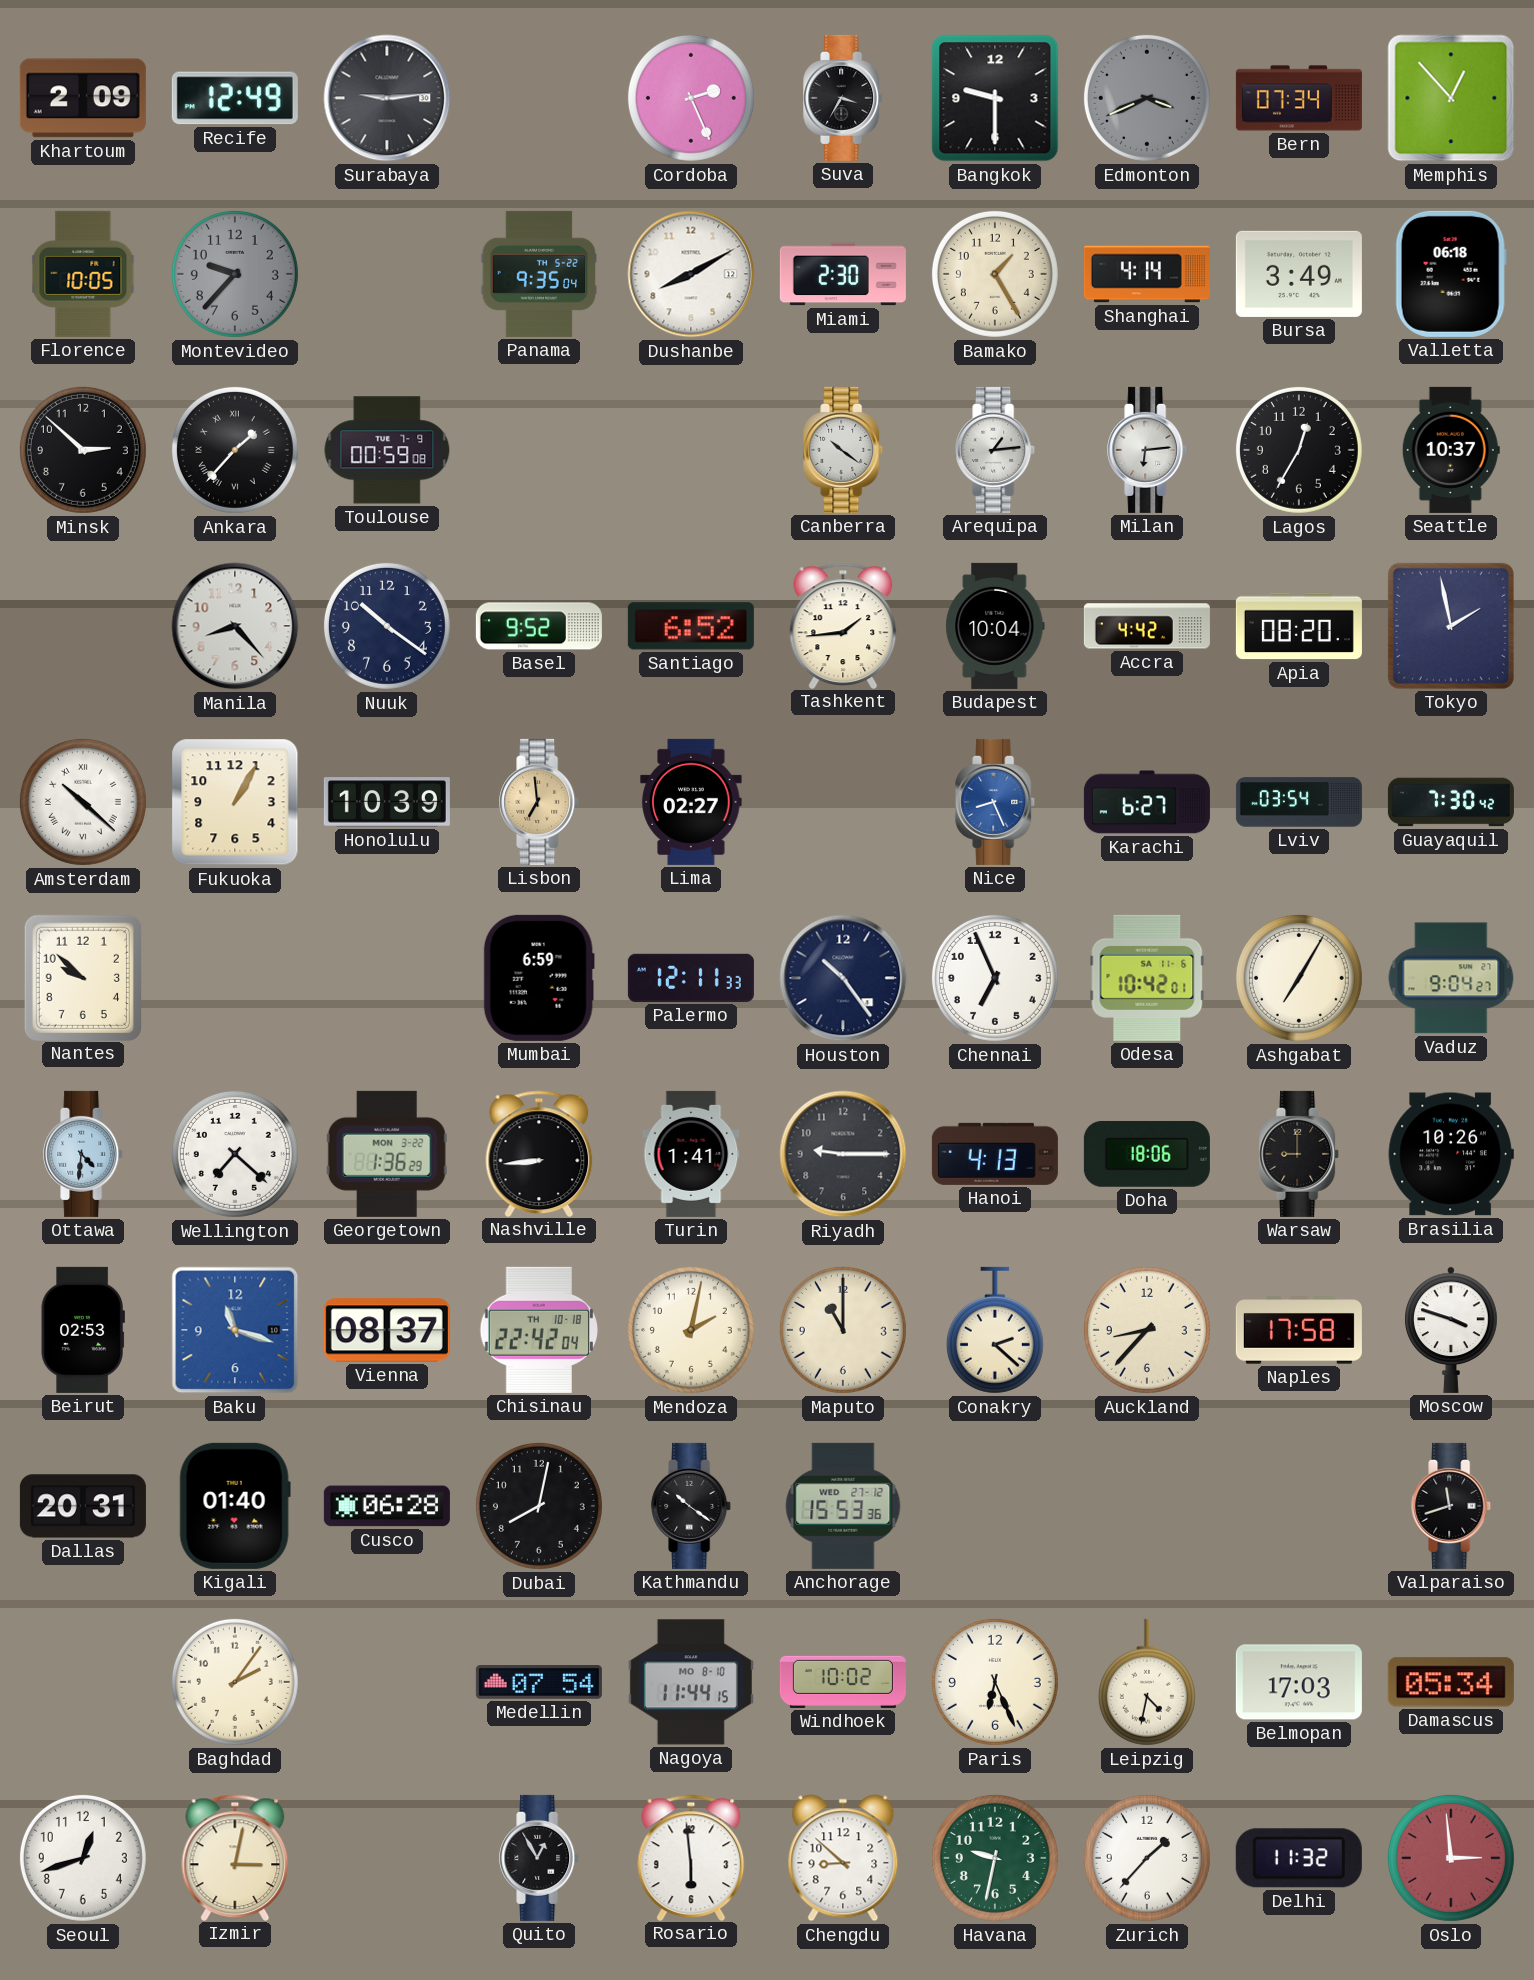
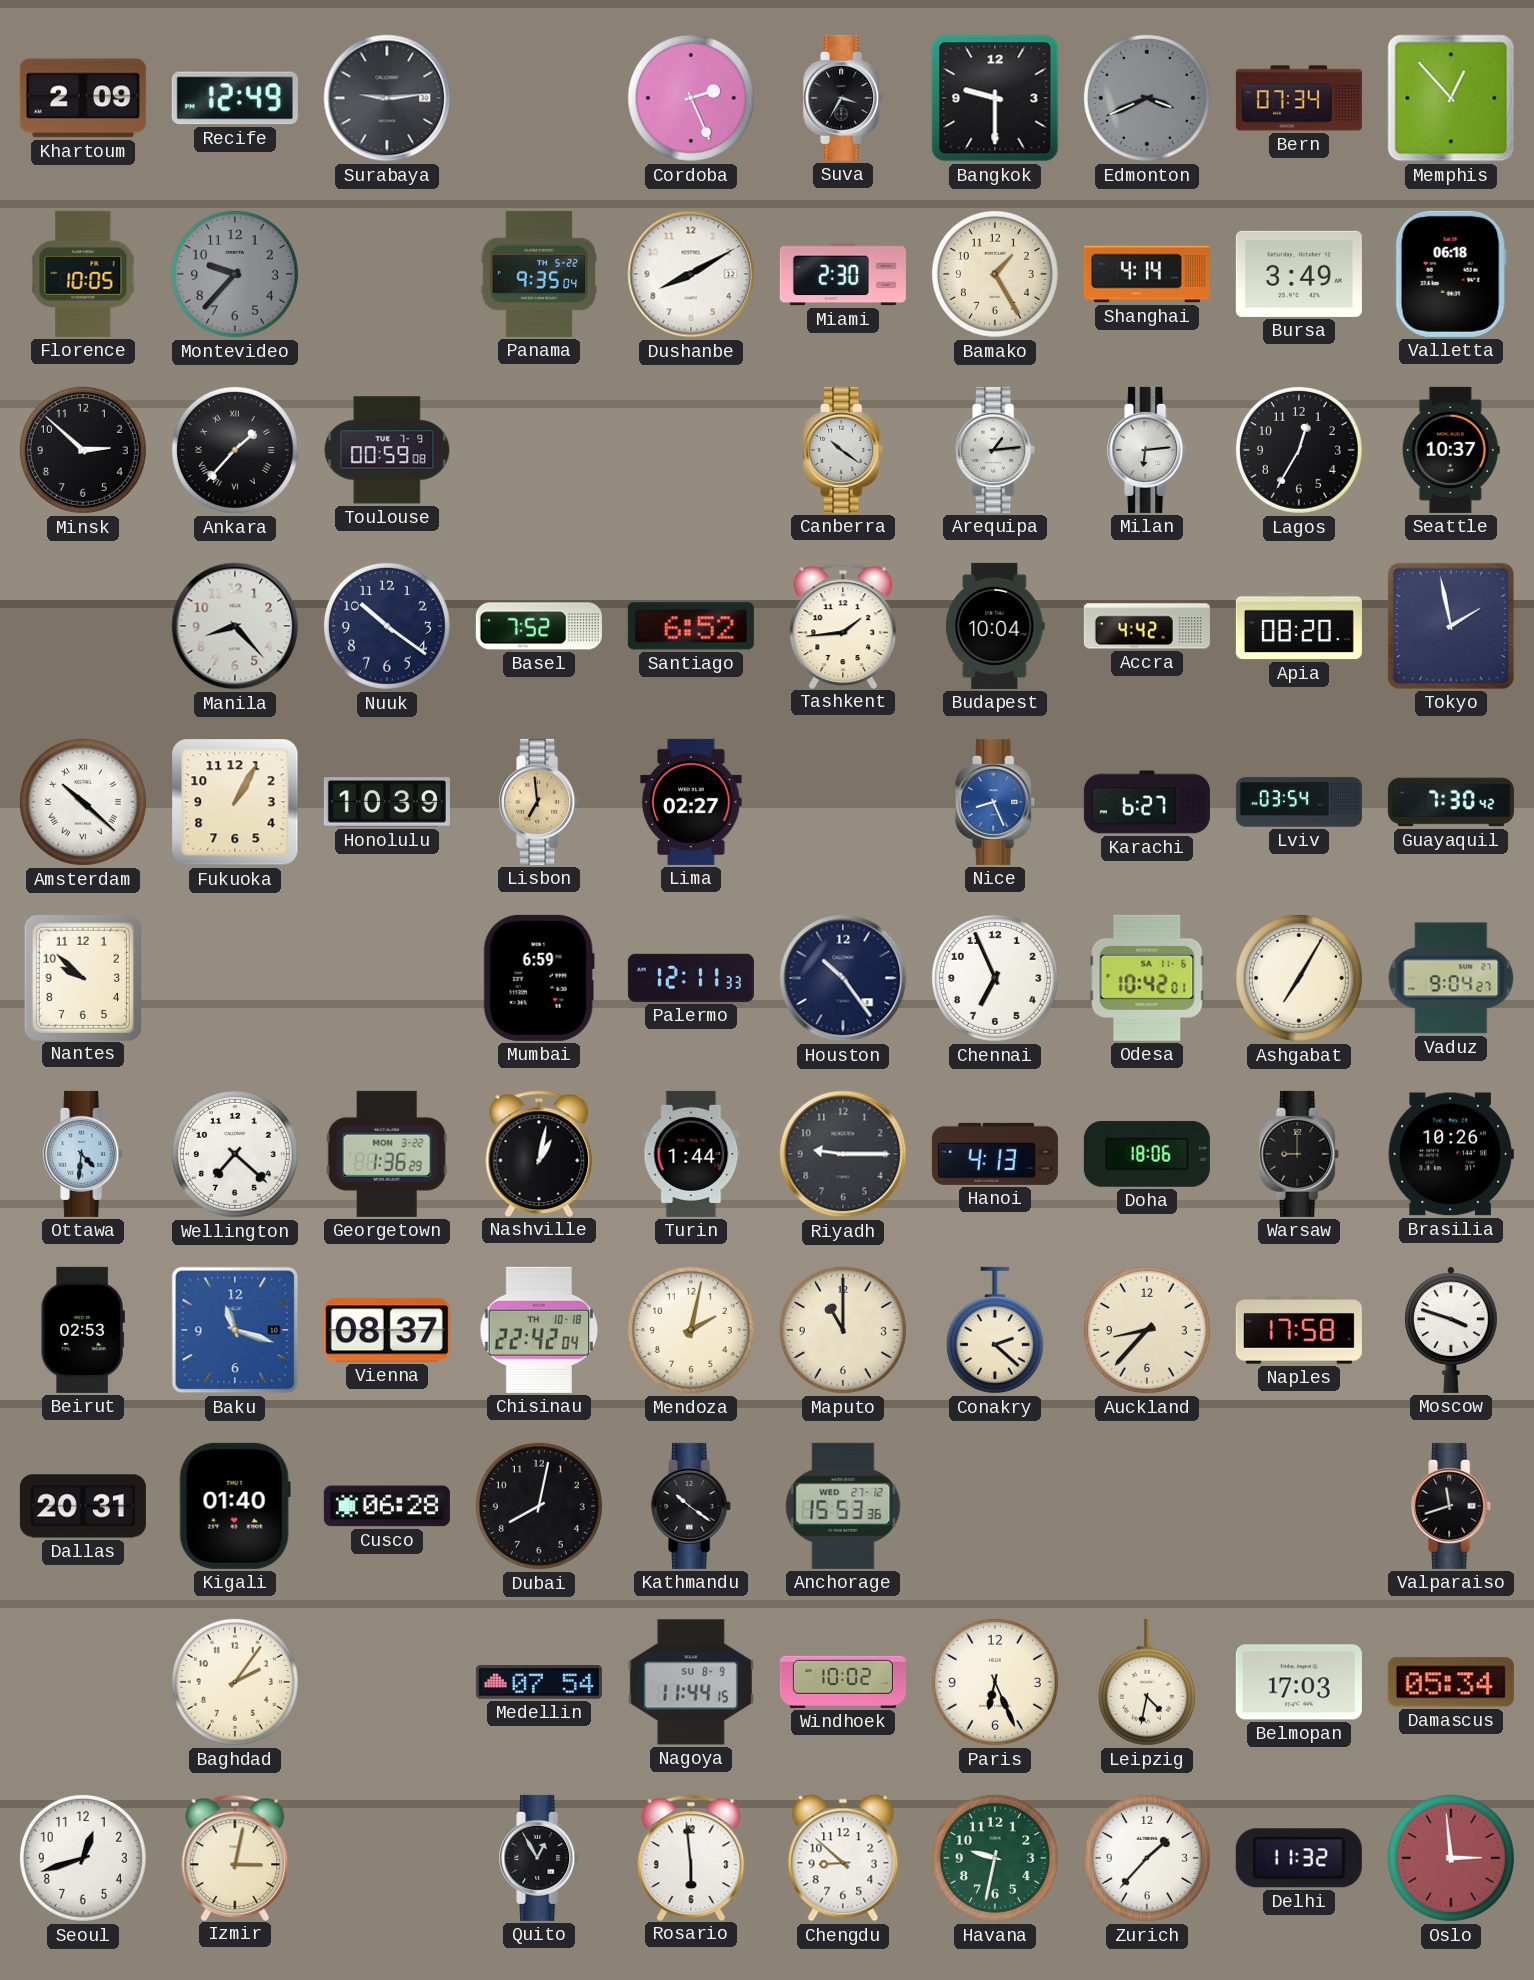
Basel: 9:52 -> 7:52 (539, 626)
Nashville: 8:44 -> 1:02 (539, 1153)
Turin: 1:41 -> 1:44 (691, 1154)
Nagoya date: MO 8-10 -> SU 8-9 (691, 1682)
